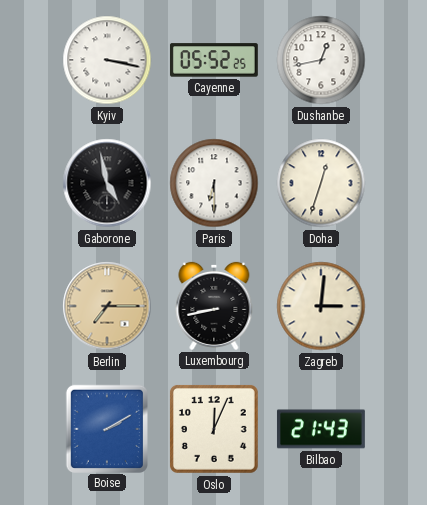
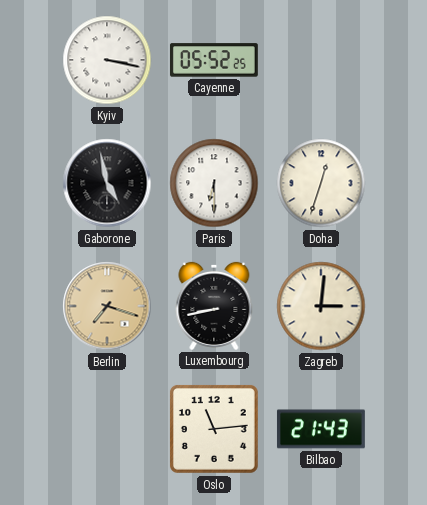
Dushanbe: 12:43 -> none (321, 60)
Berlin: 7:15 -> 7:18 (107, 306)
Boise: 2:10 -> none (106, 428)
Oslo: 12:04 -> 11:14 (214, 429)
